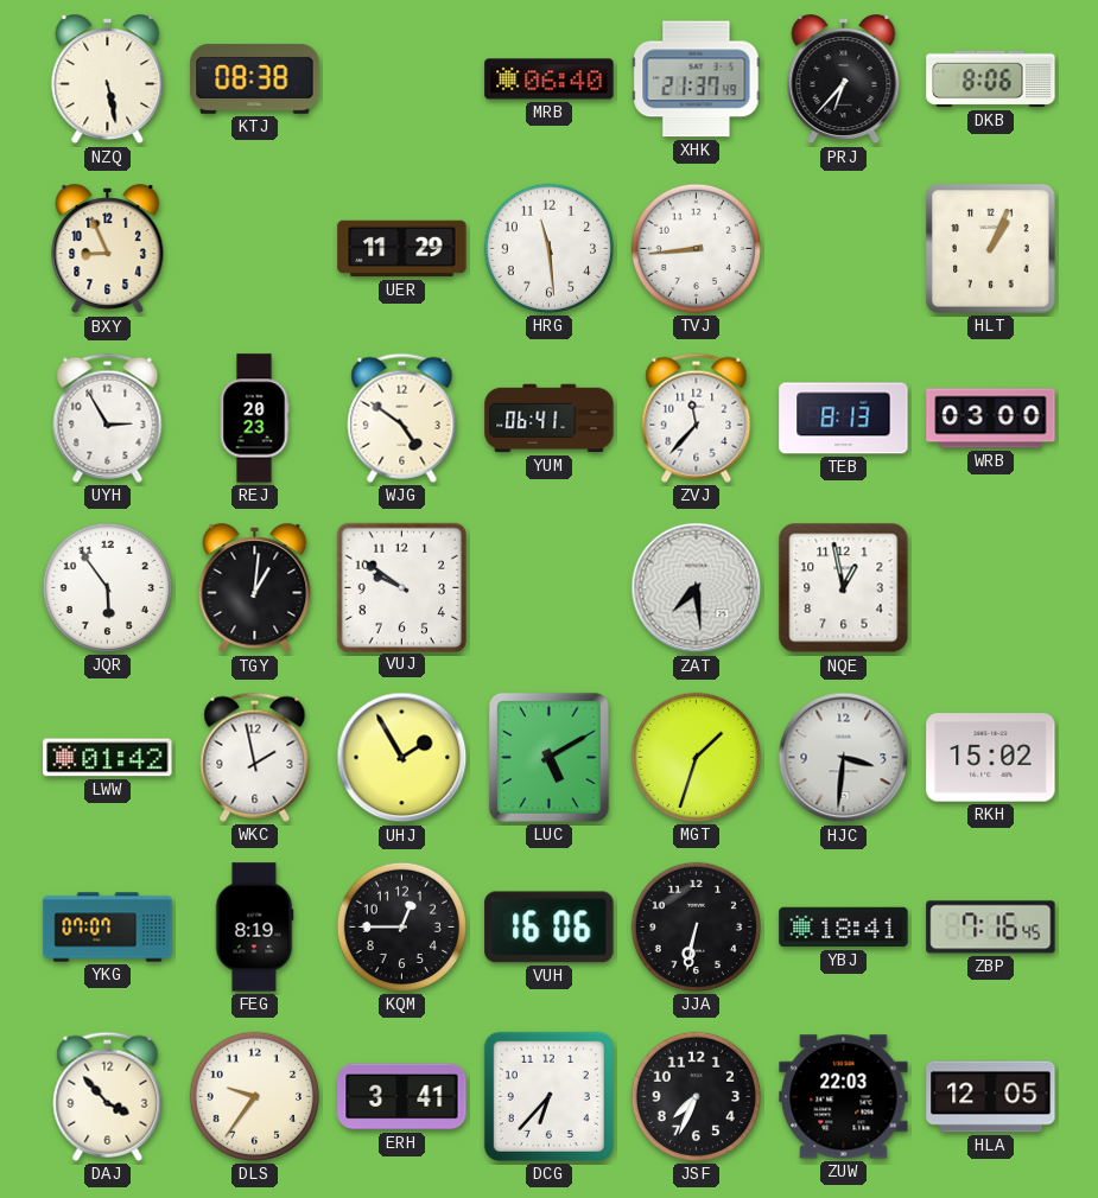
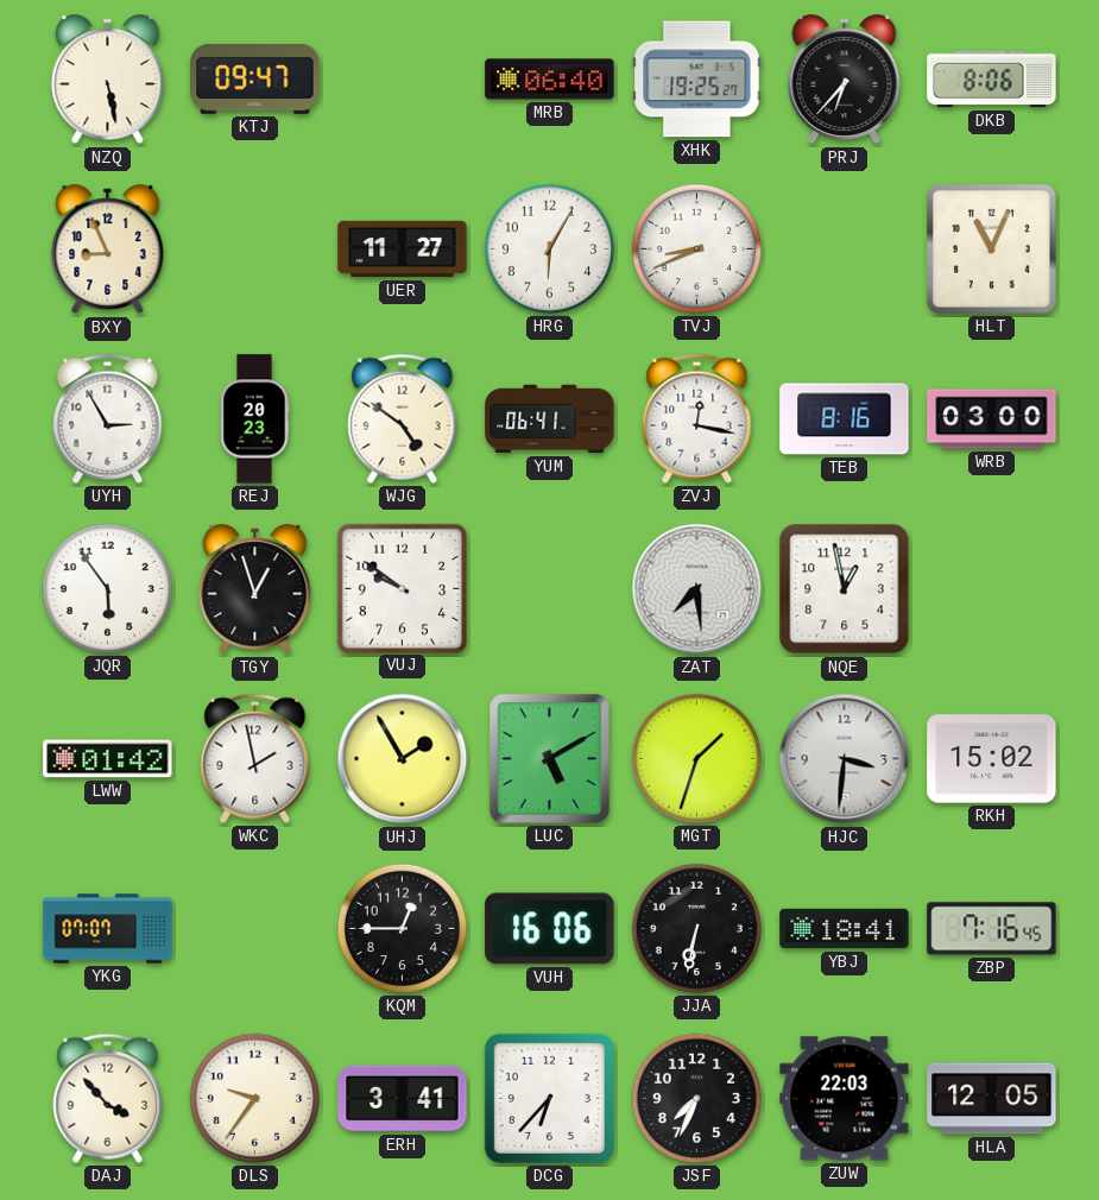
KTJ: 08:38 -> 09:47 (255, 78)
XHK: 21:37 -> 19:25 (697, 80)
UER: 11:29 -> 11:27 (403, 250)
HRG: 11:29 -> 6:05 (549, 248)
TVJ: 8:44 -> 8:41 (696, 248)
HLT: 1:04 -> 11:04 (992, 250)
ZVJ: 11:37 -> 12:17 (697, 418)
TEB: 8:13 -> 8:16 (845, 419)
TGY: 1:01 -> 12:57 (255, 589)
FEG: 8:19 -> none (254, 928)
